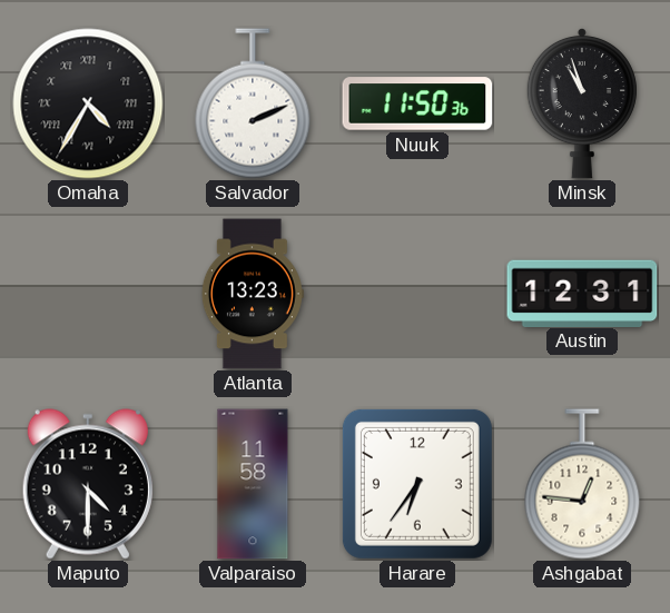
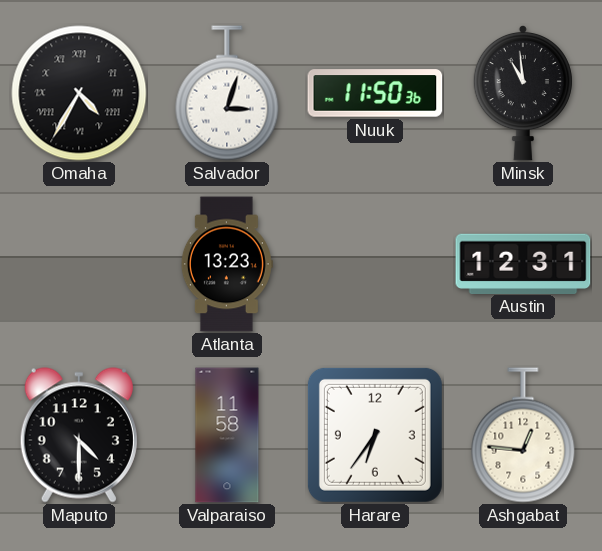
Salvador: 2:11 -> 3:03 (227, 93)
Minsk: 10:57 -> 10:59 (523, 93)
